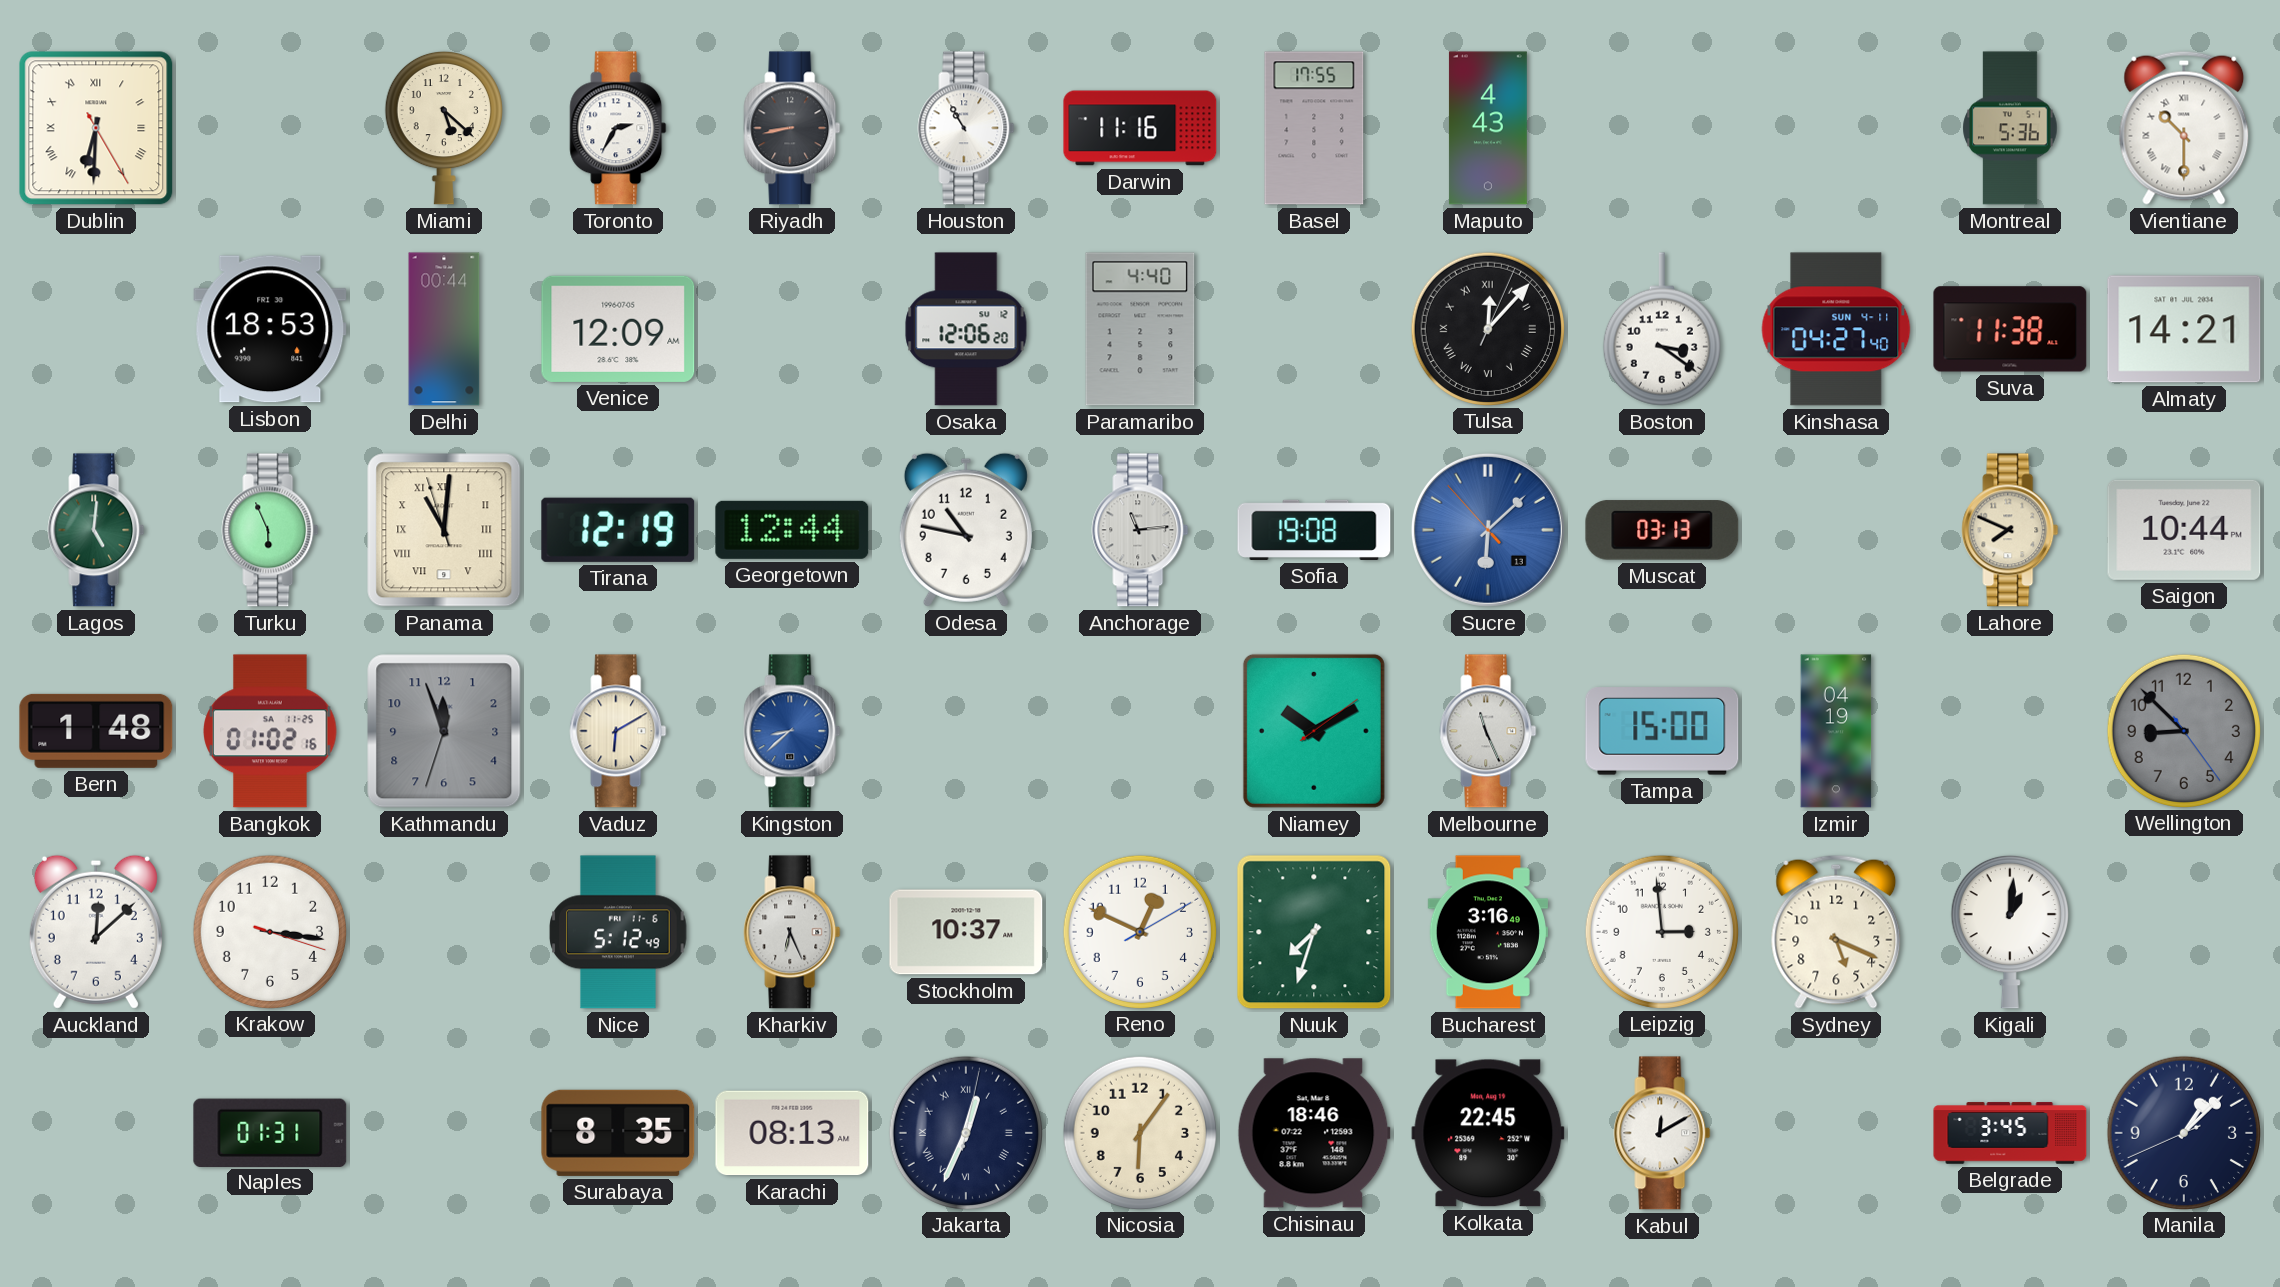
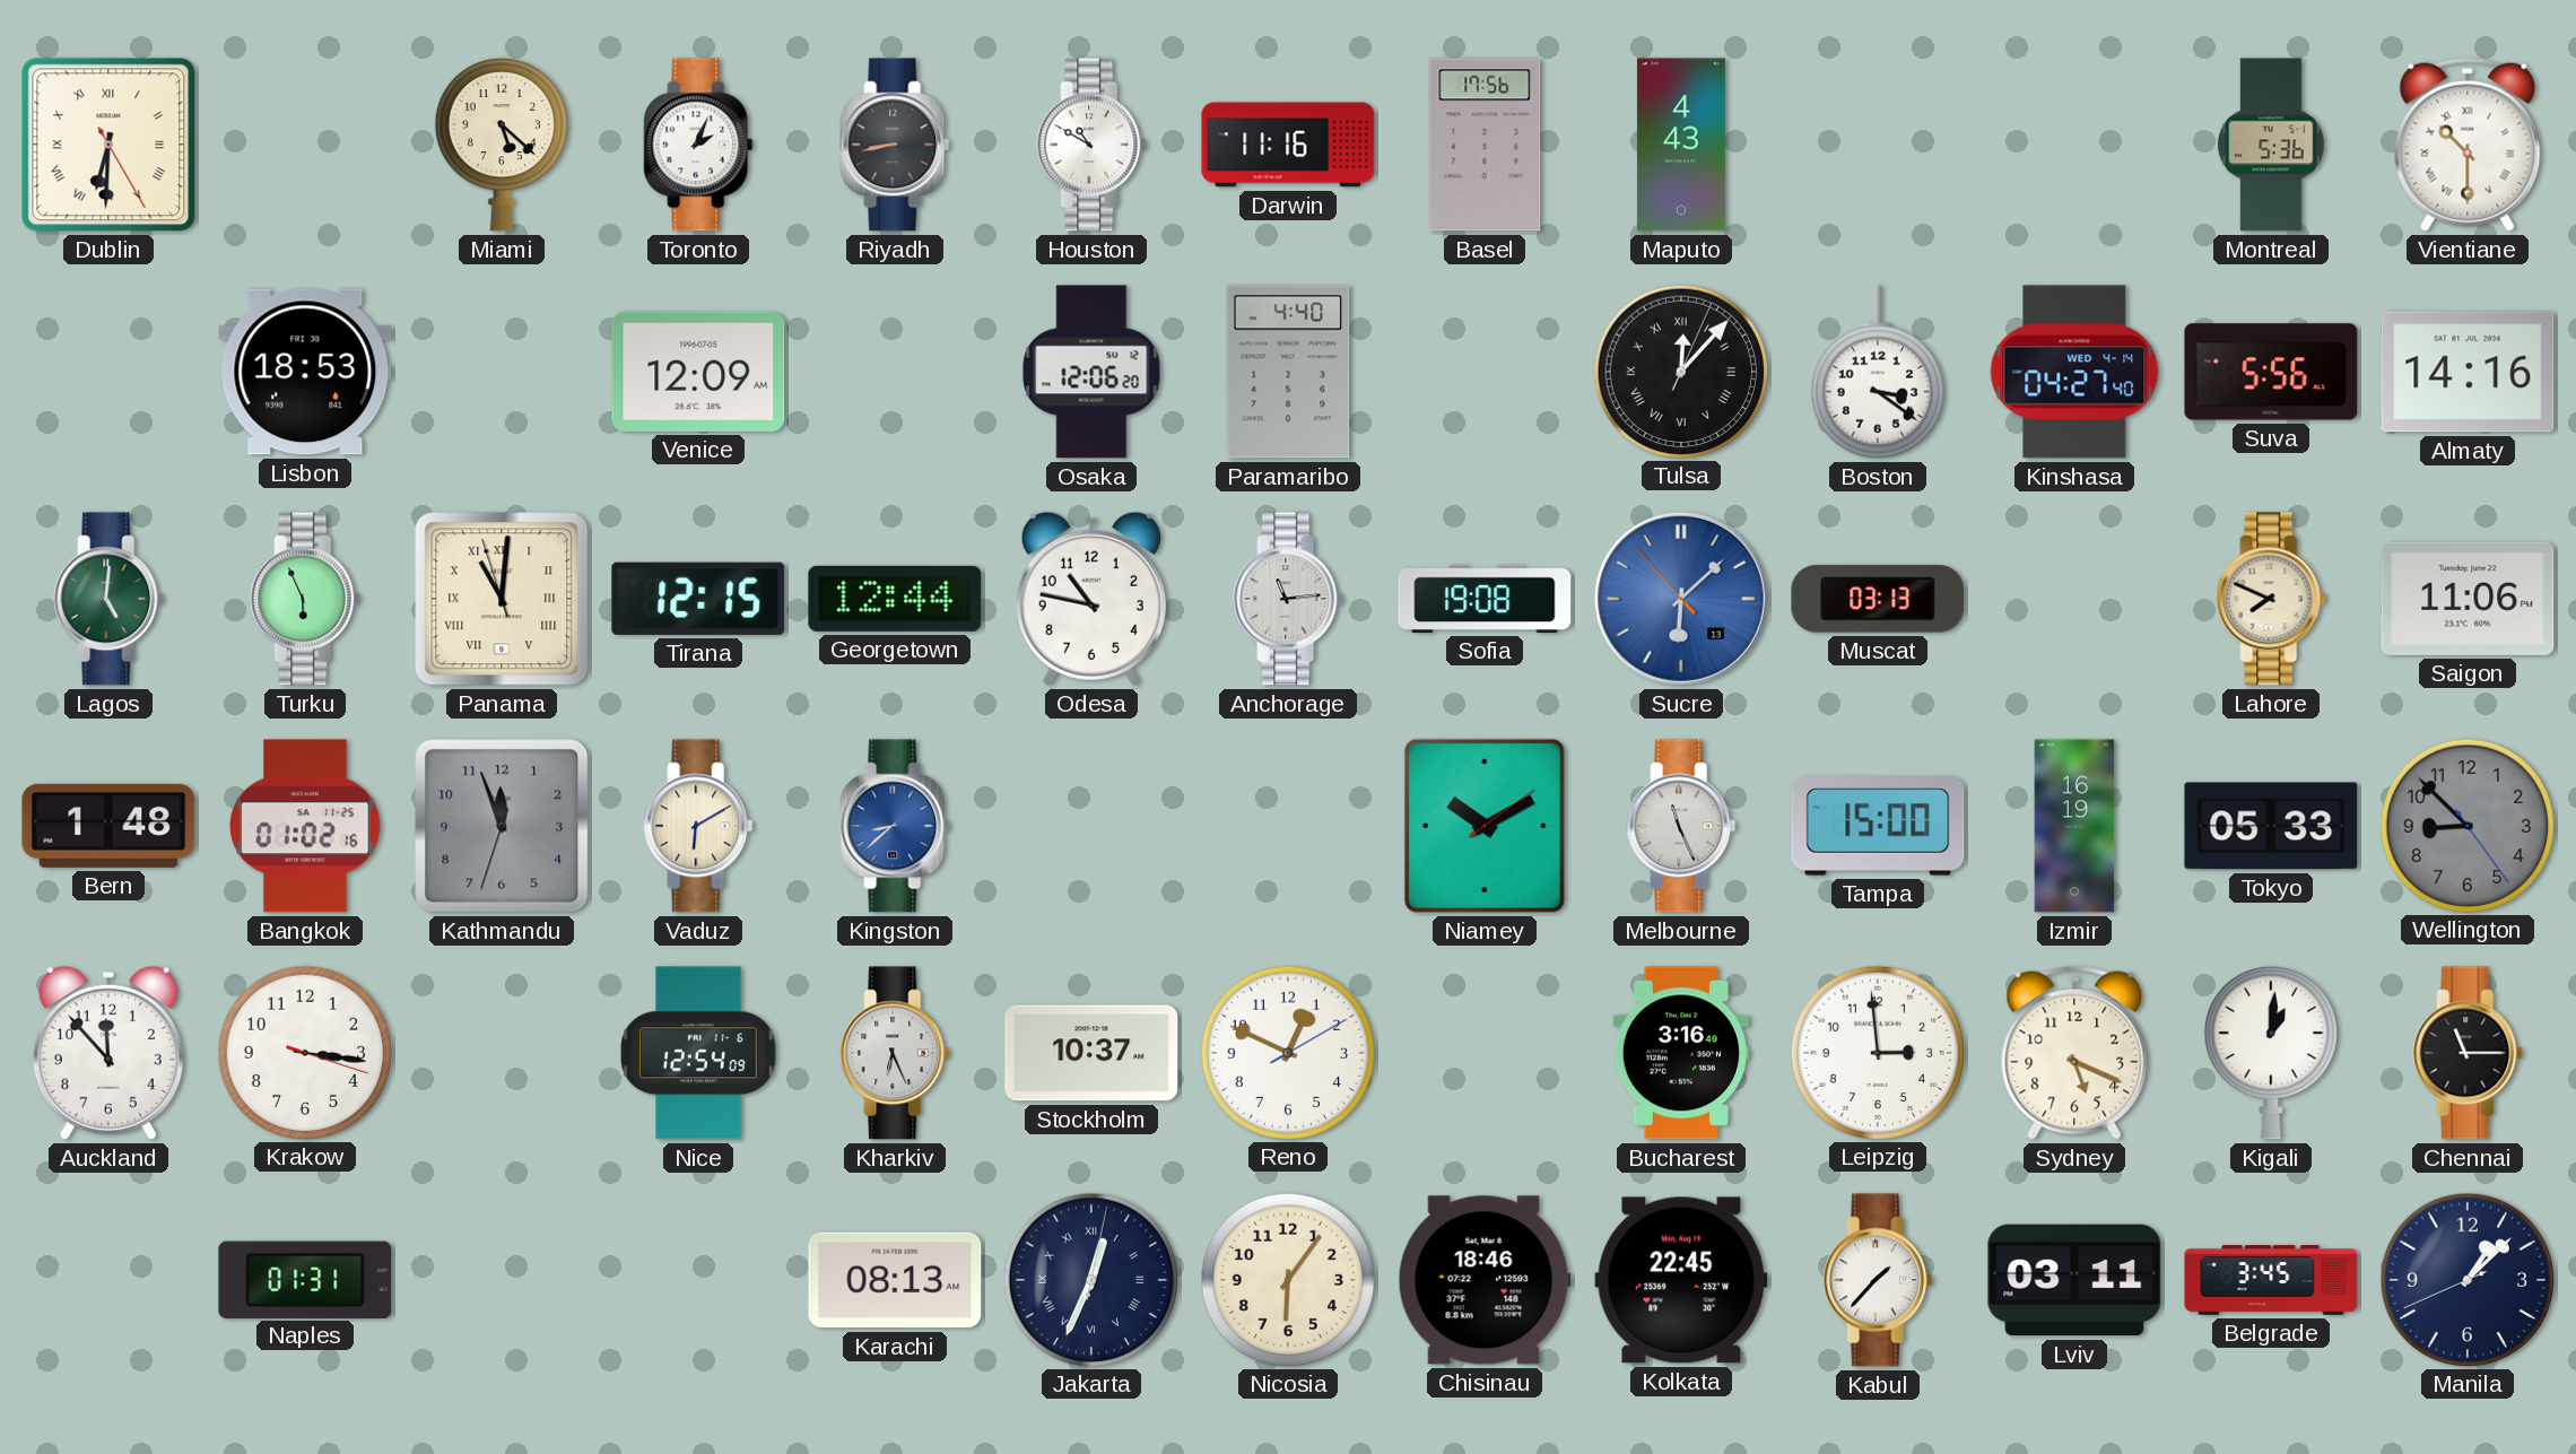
Toronto: 2:35 -> 2:04 (698, 145)
Houston: 10:55 -> 10:50 (1091, 145)
Basel: 17:55 -> 17:56 (1485, 145)
Delhi: 00:44 -> none (444, 329)
Kinshasa date: SUN 4-11 -> WED 4-14 (2074, 372)
Suva: 11:38 -> 5:56 (2271, 372)
Almaty: 14:21 -> 14:16 (2468, 372)
Tirana: 12:19 -> 12:15 (698, 599)
Saigon: 10:44 -> 11:06 (2468, 599)
Izmir: 04:19 -> 16:19 (2074, 826)
Tokyo: none -> 05:33 (2271, 826)
Auckland: 12:08 -> 11:53 (108, 1053)
Nice: 5:12 -> 12:54 (698, 1053)
Nuuk: 7:33 -> none (1314, 932)
Chennai: none -> 11:15 (2468, 1053)
Surabaya: 8:35 -> none (618, 1133)
Kabul: 12:10 -> 1:37 (1878, 1280)
Lviv: none -> 03:11 (2074, 1280)
